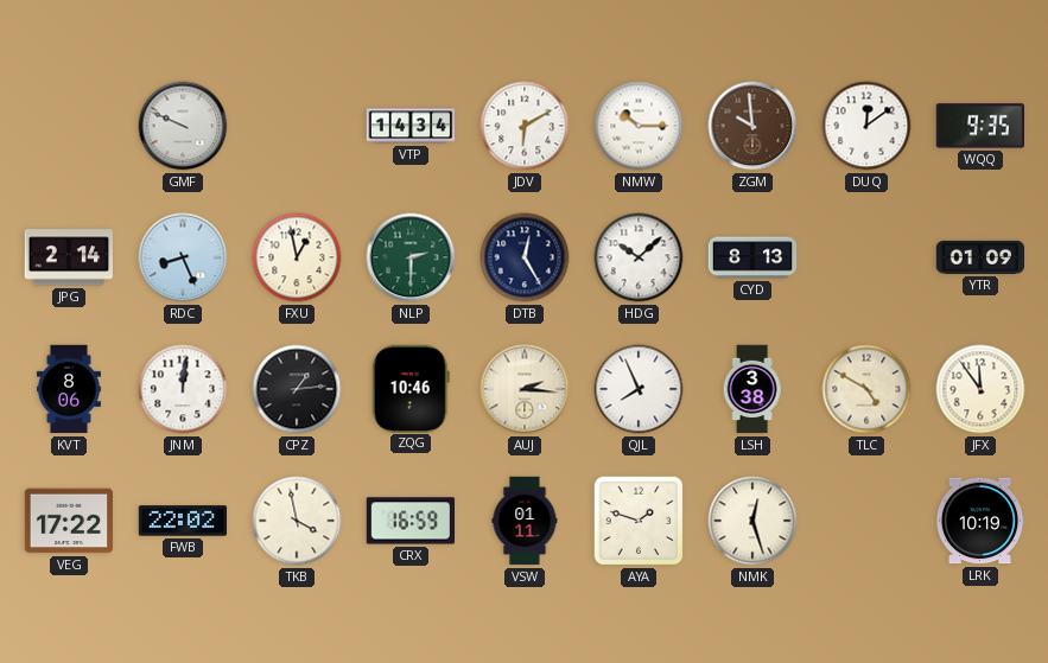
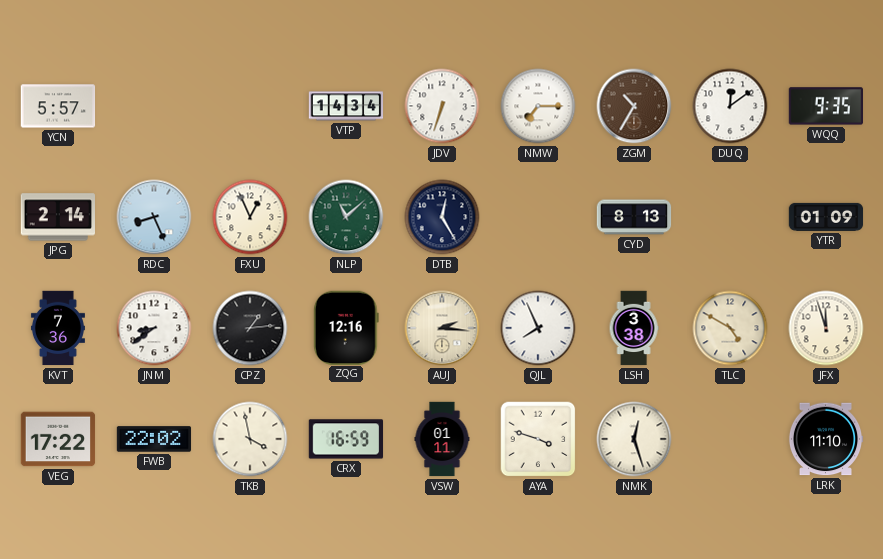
YCN: none -> 5:57 (58, 106)
GMF: 9:49 -> none (183, 126)
JDV: 6:10 -> 6:33 (442, 106)
NMW: 10:15 -> 7:15 (538, 106)
ZGM: 9:59 -> 10:35 (634, 106)
FXU: 12:58 -> 12:56 (250, 217)
NLP: 2:30 -> 11:08 (346, 217)
HDG: 10:08 -> none (639, 257)
KVT: 8:06 -> 7:36 (58, 328)
JNM: 12:01 -> 8:39 (154, 328)
ZQG: 10:46 -> 12:16 (346, 327)
JFX: 11:54 -> 11:57 (826, 328)
AYA: 1:48 -> 3:48 (538, 439)
LRK: 10:19 -> 11:10 (826, 439)
